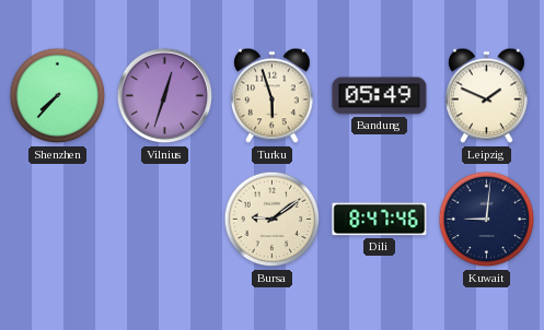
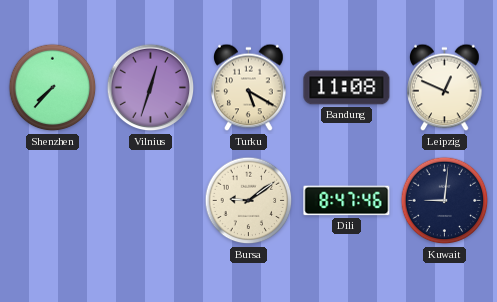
Turku: 5:57 -> 5:20 (249, 88)
Bandung: 05:49 -> 11:08 (347, 88)
Leipzig: 1:49 -> 12:49 (445, 88)
